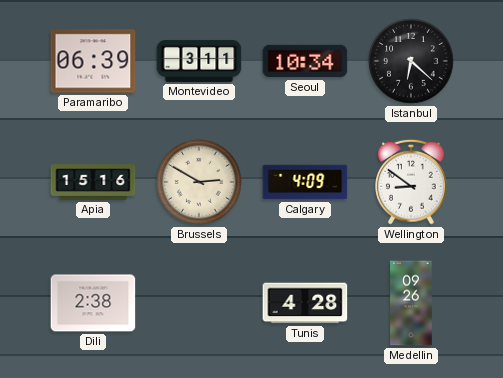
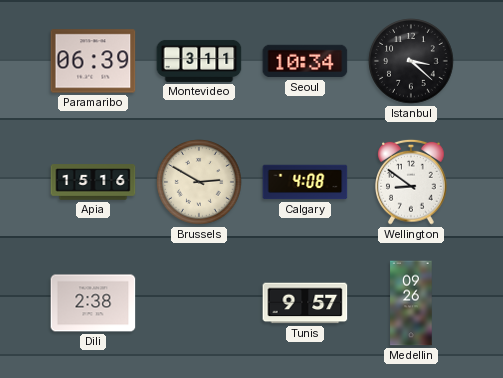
Istanbul: 6:22 -> 3:22 (411, 61)
Calgary: 4:09 -> 4:08 (305, 182)
Tunis: 4:28 -> 9:57 (305, 303)
